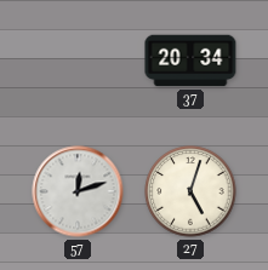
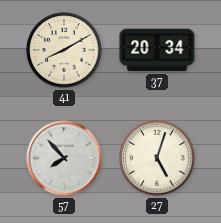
41: none -> 8:10 (64, 50)
57: 12:12 -> 7:53 (64, 158)
